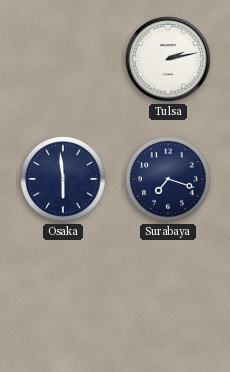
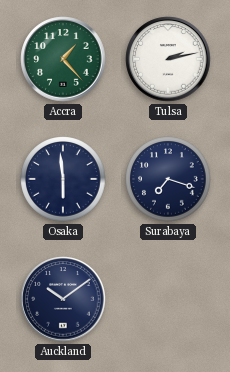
Accra: none -> 1:23 (63, 59)
Auckland: none -> 10:09 (63, 299)
